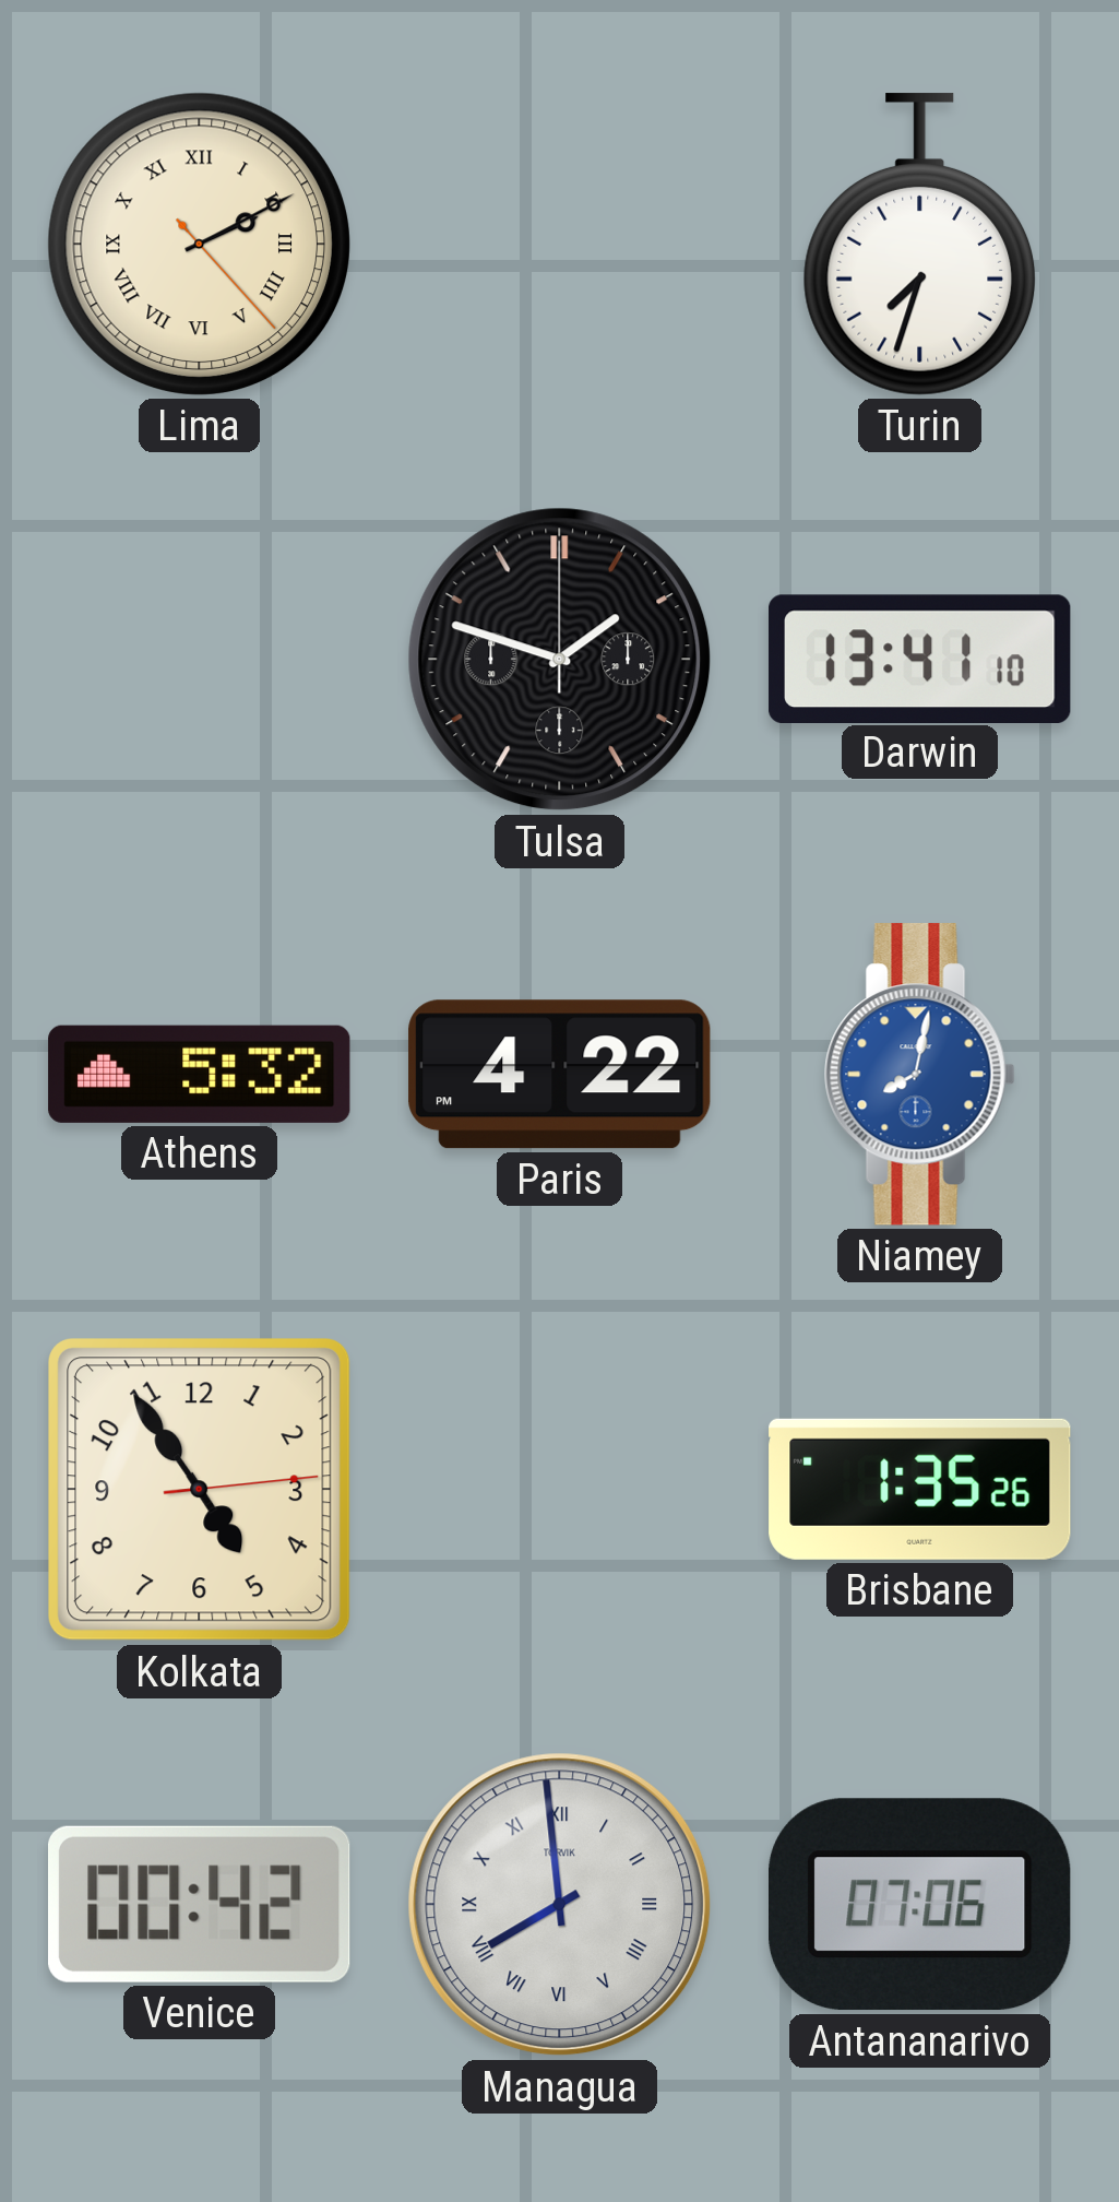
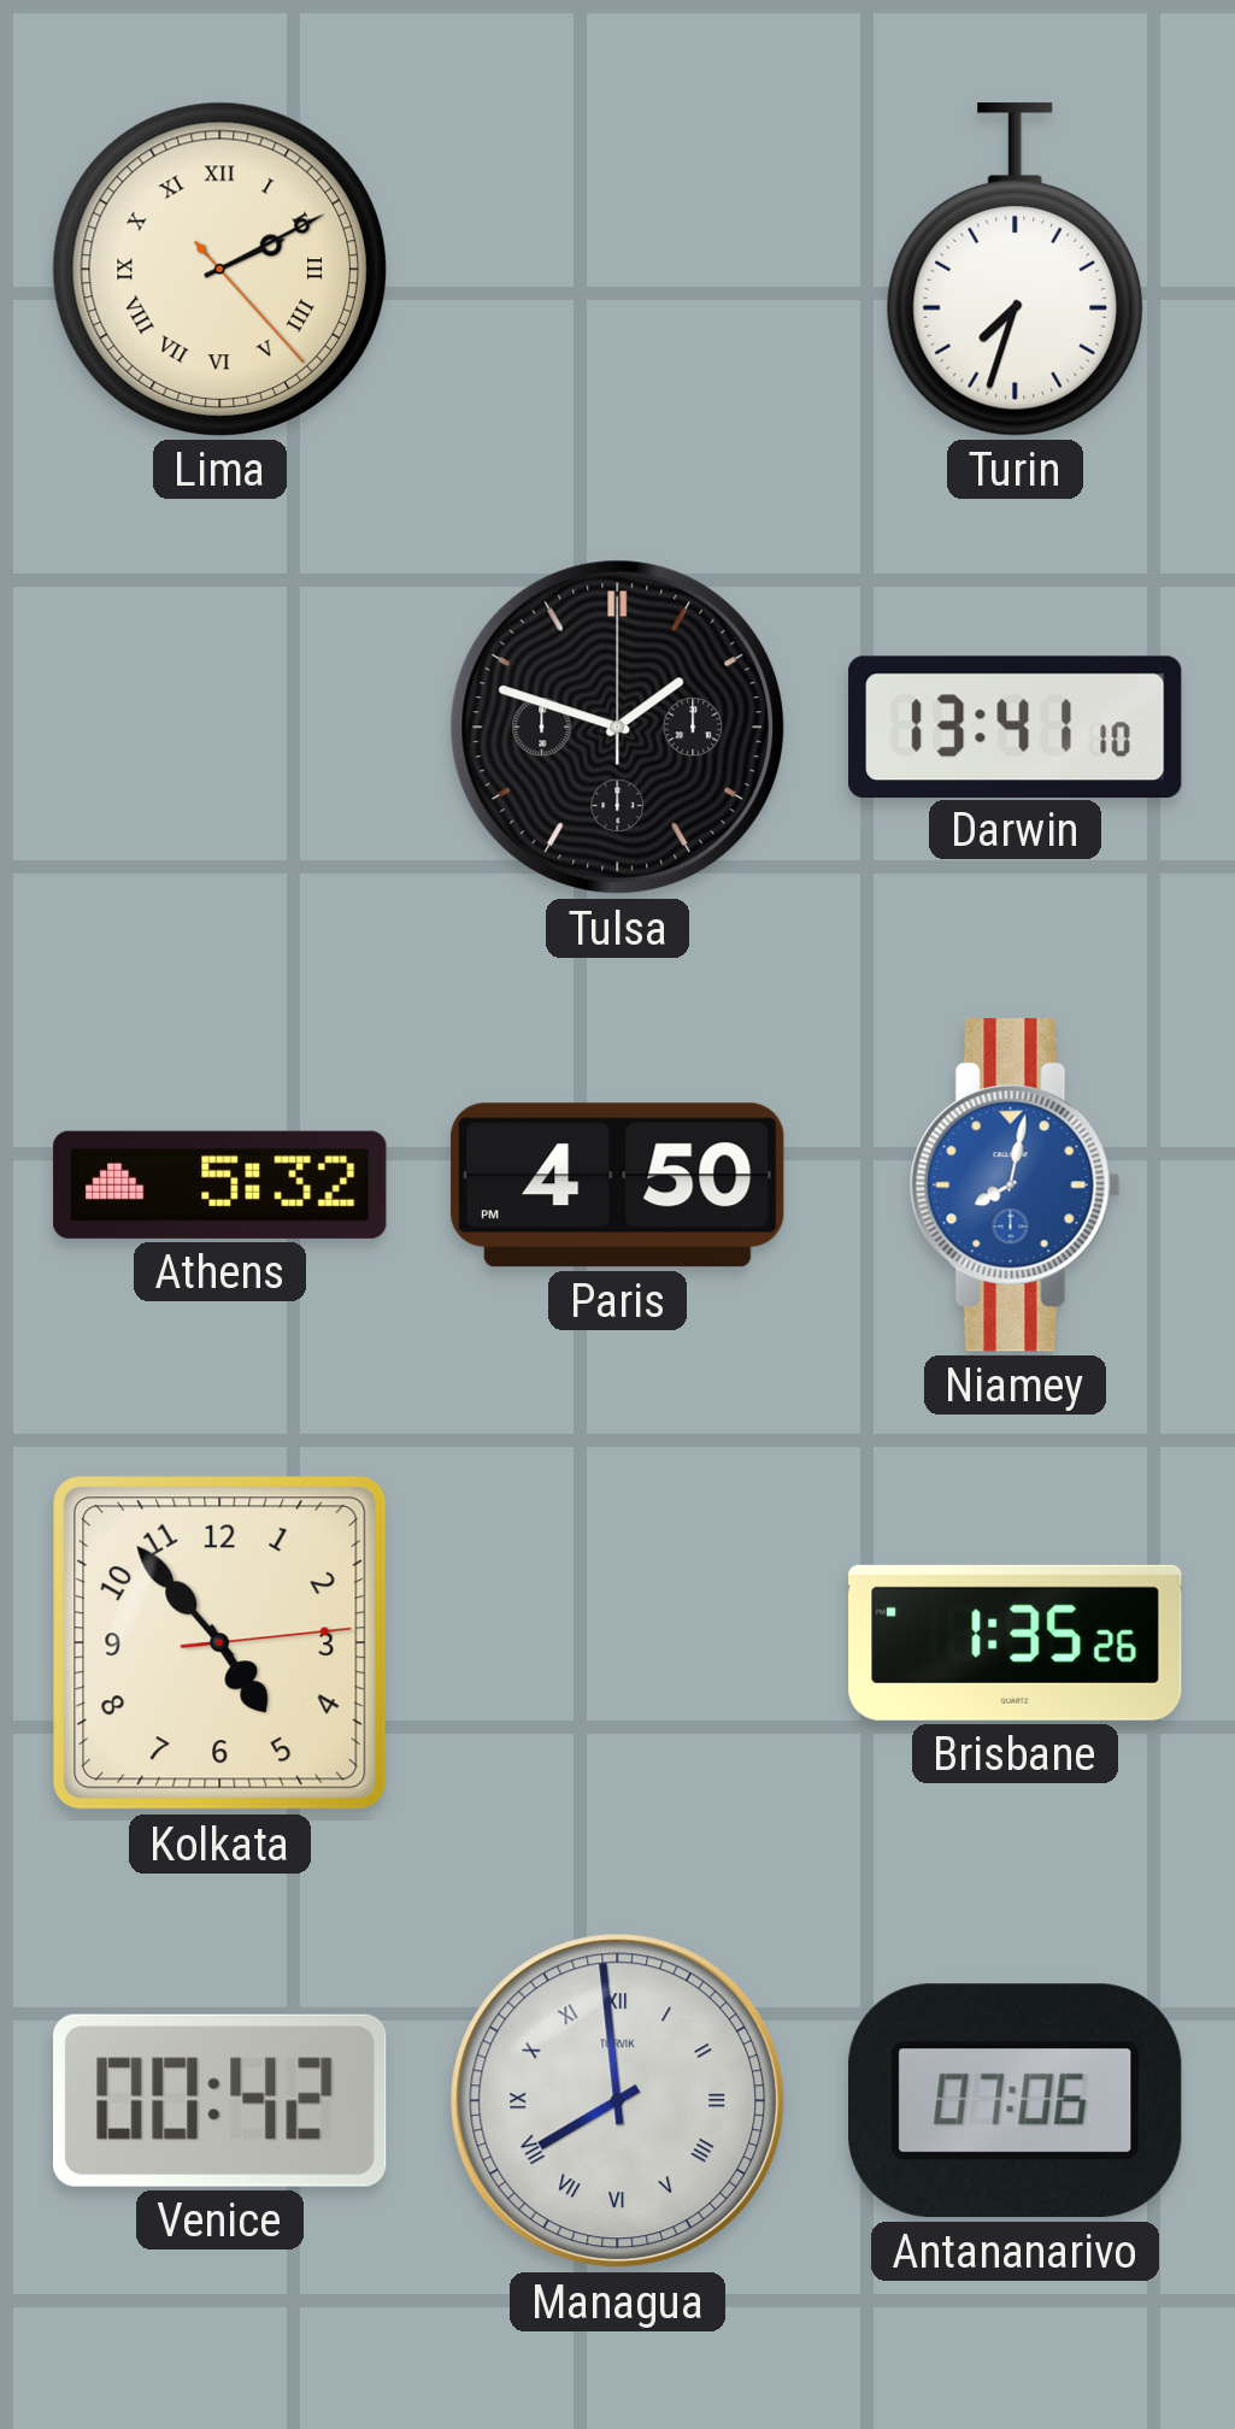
Paris: 4:22 -> 4:50 (618, 1186)
Kolkata: 4:54 -> 4:53 (220, 1643)
